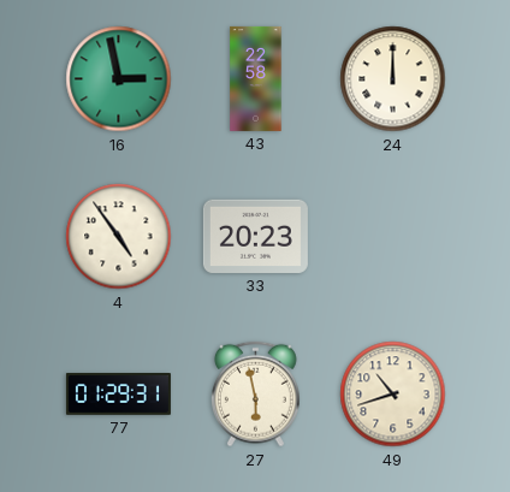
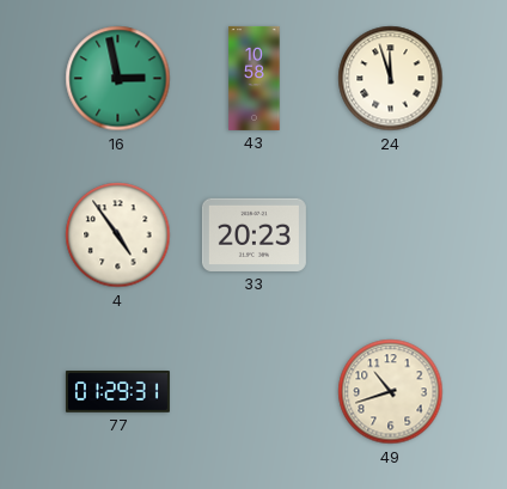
43: 22:58 -> 10:58 (255, 78)
24: 12:00 -> 11:57 (391, 79)
27: 5:58 -> none (255, 395)
